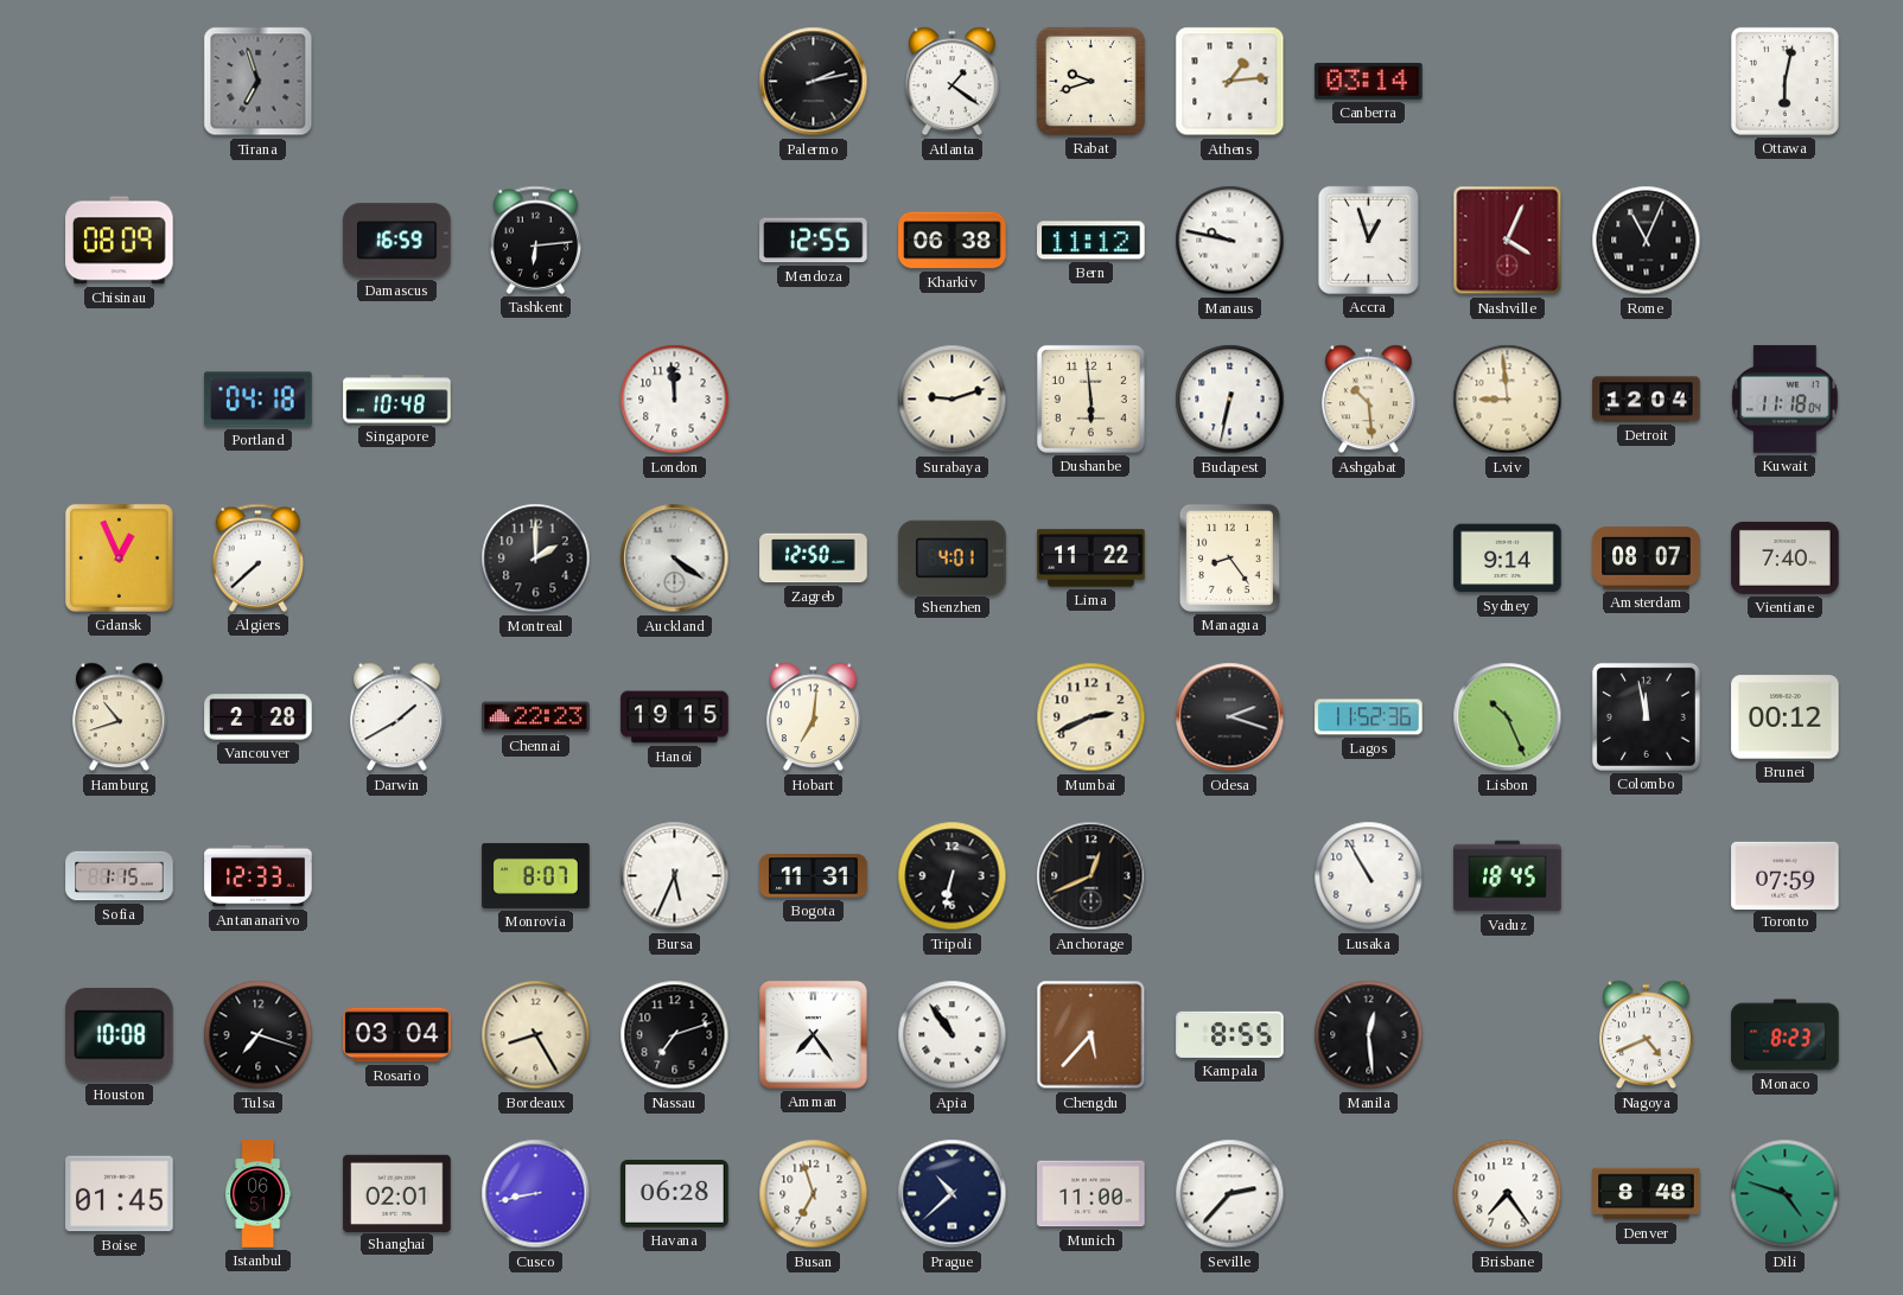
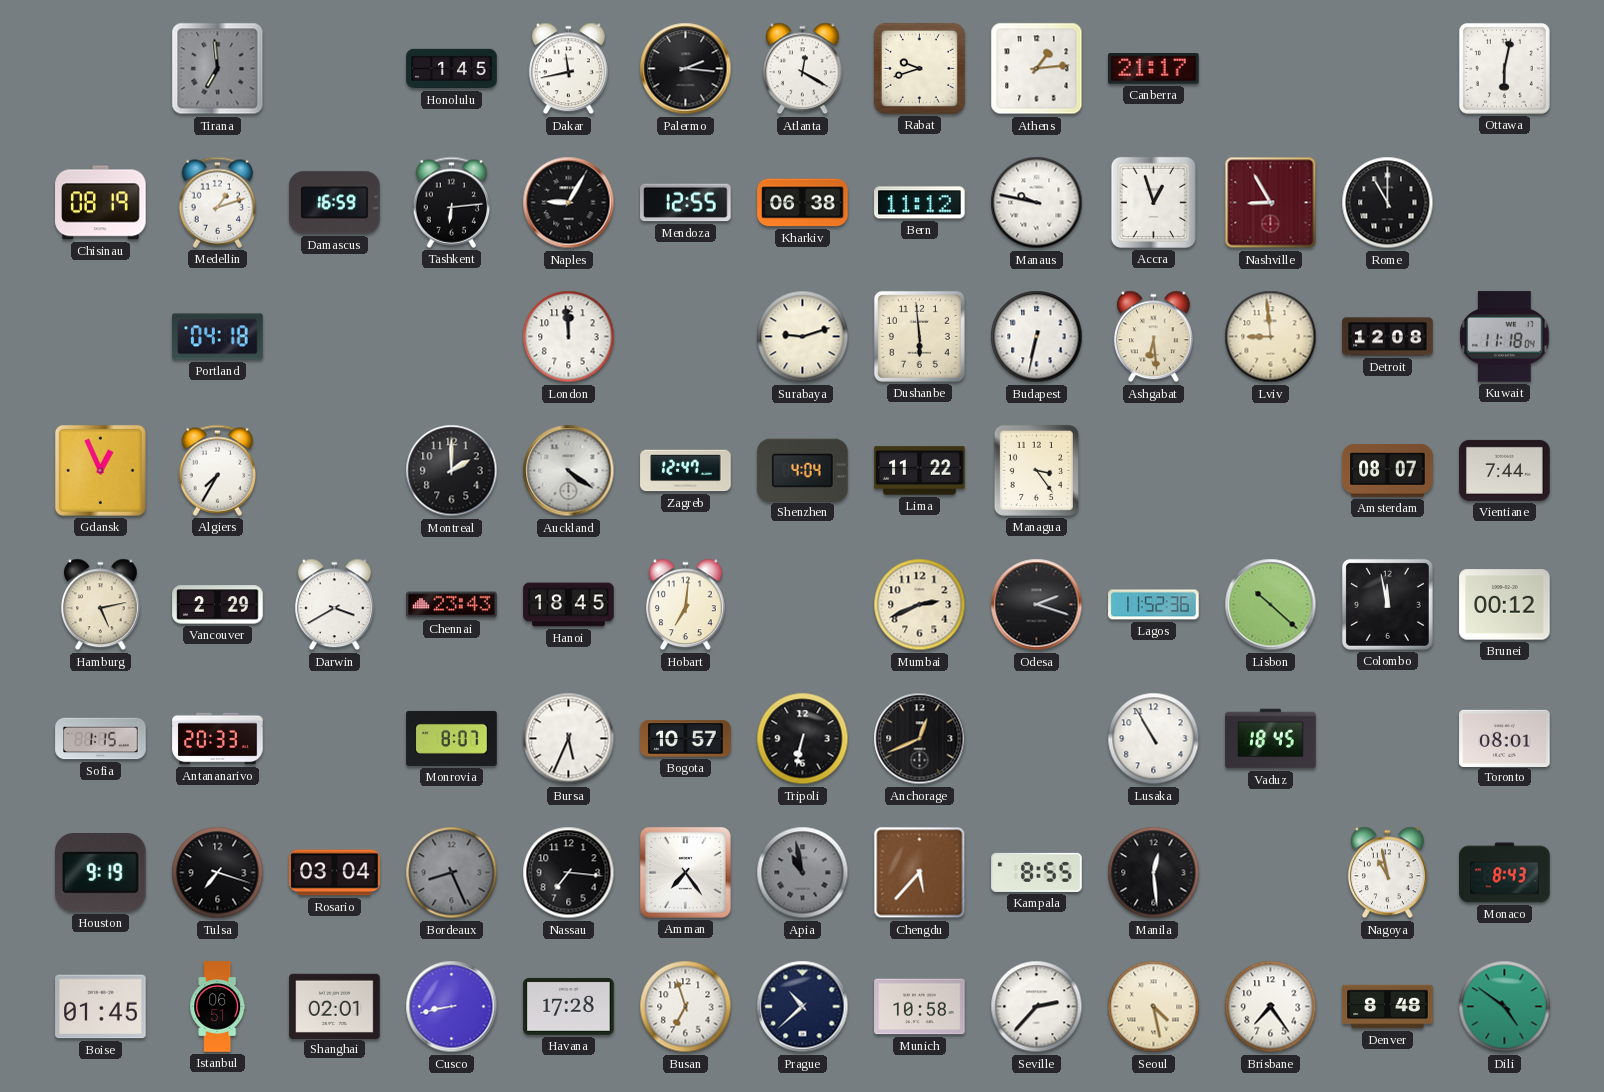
Tirana: 6:57 -> 6:59 (218, 69)
Honolulu: none -> 1:45 (452, 69)
Dakar: none -> 11:43 (568, 69)
Palermo: 2:13 -> 2:16 (686, 69)
Atlanta: 1:21 -> 12:20 (802, 69)
Canberra: 03:14 -> 21:17 (1154, 69)
Chisinau: 08:09 -> 08:19 (101, 203)
Medellin: none -> 1:12 (218, 202)
Naples: none -> 9:05 (569, 203)
Nashville: 4:04 -> 8:55 (1271, 203)
Rome: 11:04 -> 11:00 (1388, 203)
Singapore: 10:48 -> none (397, 400)
Ashgabat: 10:29 -> 6:29 (1153, 337)
Detroit: 12:04 -> 12:08 (1388, 337)
Algiers: 7:38 -> 7:35 (218, 470)
Zagreb: 12:50 -> 12:47 (686, 471)
Shenzhen: 4:01 -> 4:04 (803, 470)
Managua: 8:24 -> 3:24 (1036, 470)
Sydney: 9:14 -> none (1508, 559)
Vientiane: 7:40 -> 7:44 (1505, 470)
Hamburg: 10:42 -> 5:13 (100, 605)
Vancouver: 2:28 -> 2:29 (218, 605)
Darwin: 1:40 -> 3:40 (334, 605)
Chennai: 22:23 -> 23:43 (452, 605)
Hanoi: 19:15 -> 18:45 (569, 605)
Lisbon: 10:26 -> 10:22 (1271, 605)
Antananarivo: 12:33 -> 20:33 (218, 739)
Bogota: 11:31 -> 10:57 (686, 739)
Toronto: 07:59 -> 08:01 (1505, 738)
Houston: 10:08 -> 9:19 (101, 873)
Bordeaux: 8:25 -> 8:26 (452, 873)
Bordeaux dial: cream -> grey (452, 873)
Nassau: 7:12 -> 7:16 (569, 873)
Apia: 10:54 -> 10:58 (803, 873)
Apia dial: white -> grey (803, 873)
Nagoya: 4:41 -> 10:58 (1387, 873)
Monaco: 8:23 -> 8:43 (1505, 873)
Havana: 06:28 -> 17:28 (569, 1006)
Munich: 11:00 -> 10:58 (920, 1007)
Seoul: none -> 4:28 (1154, 1007)
Dili: 4:48 -> 4:51 (1505, 1007)
